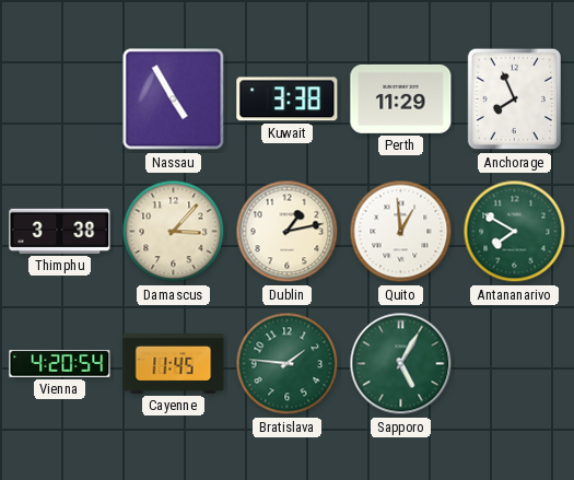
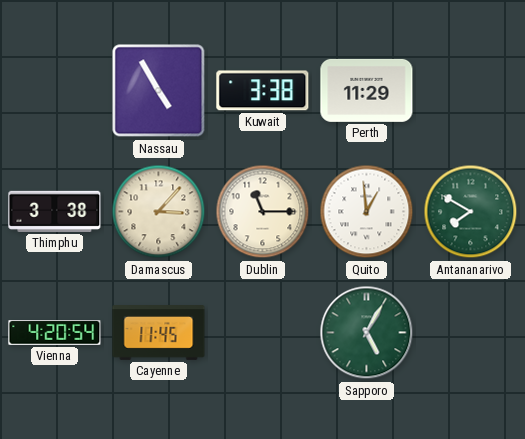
Anchorage: 7:56 -> none (514, 99)
Dublin: 1:13 -> 11:15 (263, 212)
Bratislava: 1:46 -> none (288, 364)
